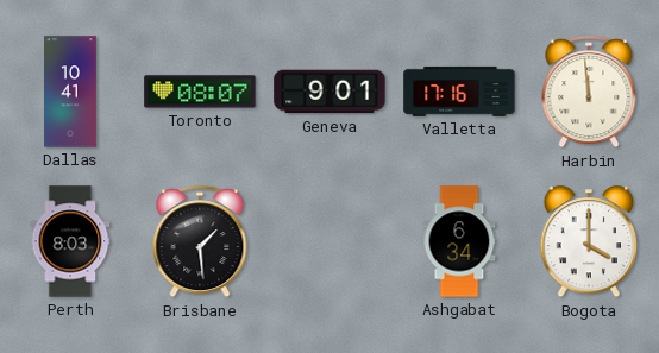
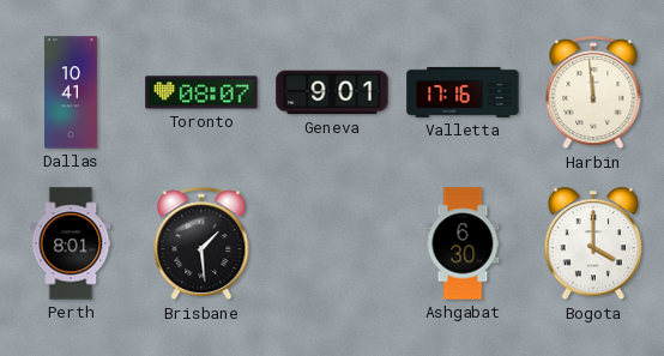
Perth: 8:03 -> 8:01 (71, 243)
Ashgabat: 6:34 -> 6:30 (463, 243)
